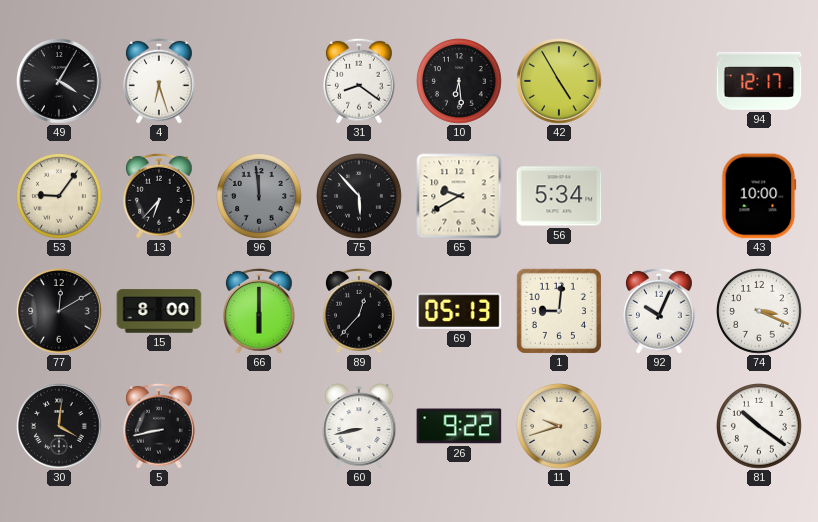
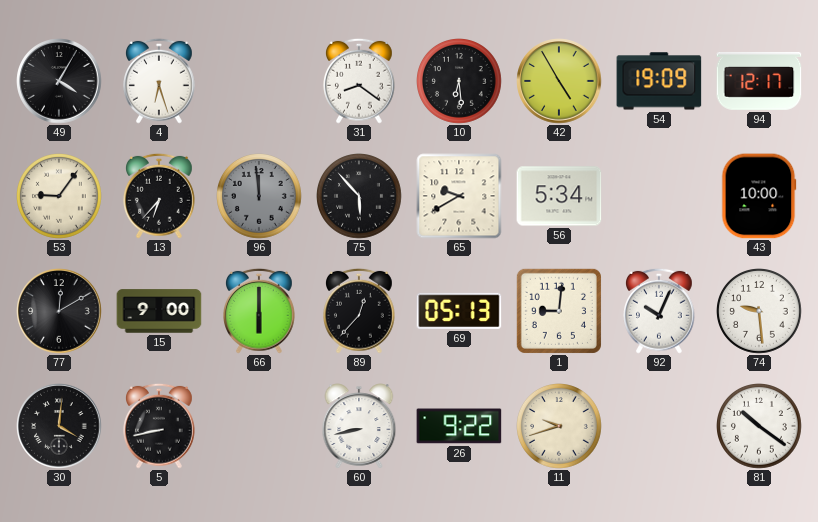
54: none -> 19:09 (659, 81)
15: 8:00 -> 9:00 (159, 311)
74: 3:19 -> 9:29 (760, 312)
